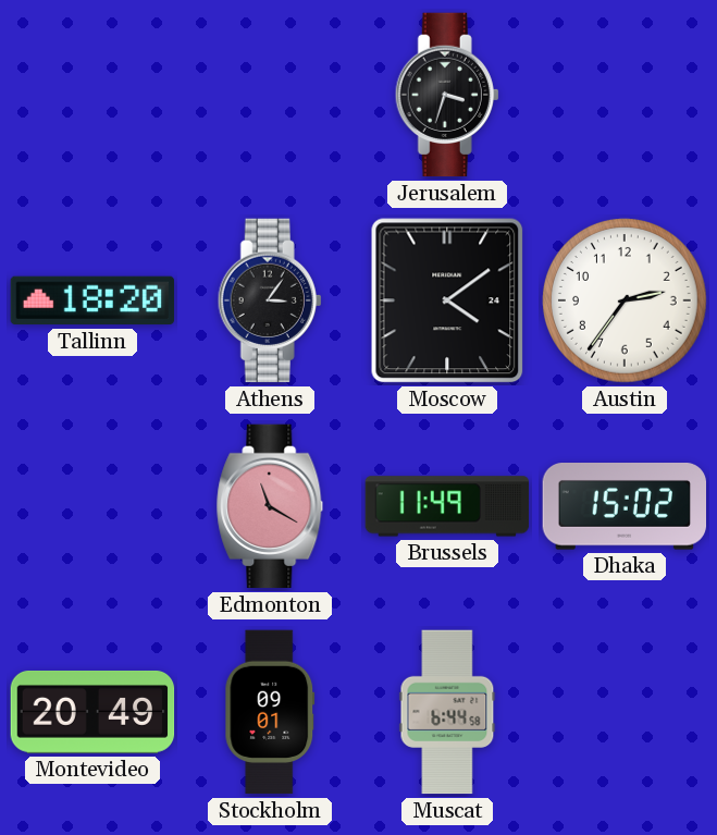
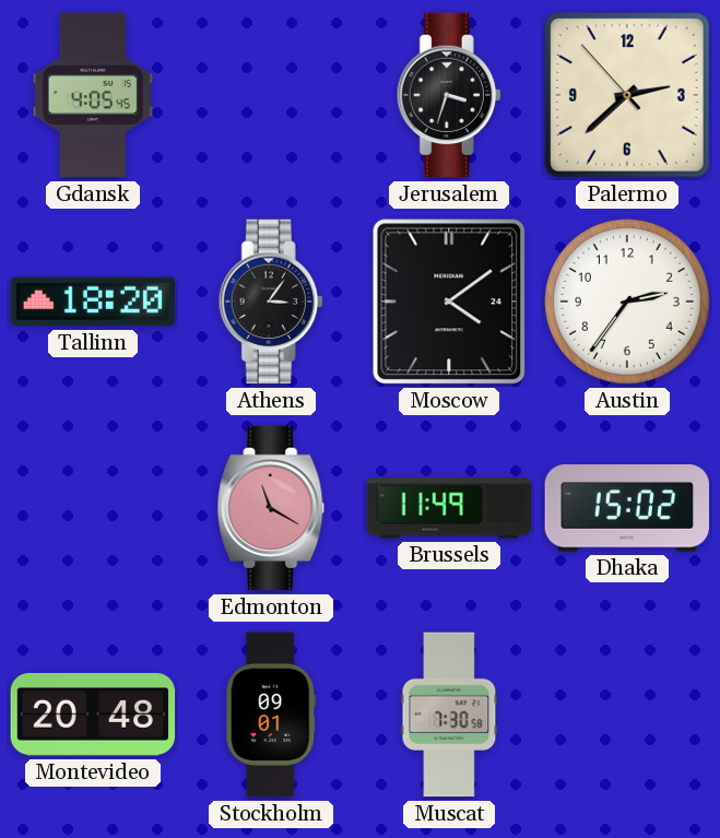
Gdansk: none -> 4:05 (93, 95)
Palermo: none -> 2:37 (628, 96)
Montevideo: 20:49 -> 20:48 (93, 715)
Muscat: 6:44 -> 7:30 (449, 715)
